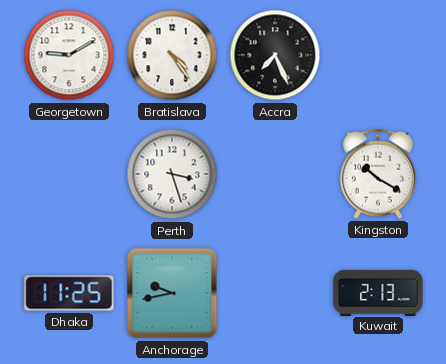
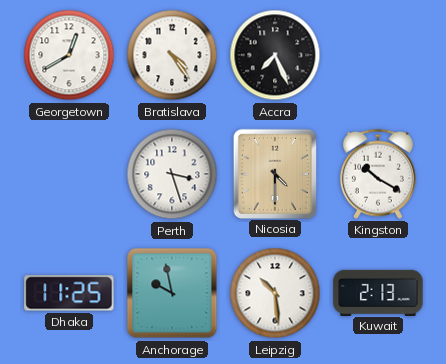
Georgetown: 9:10 -> 12:40 (69, 55)
Nicosia: none -> 4:30 (274, 173)
Anchorage: 9:43 -> 9:58 (172, 293)
Leipzig: none -> 10:29 (275, 293)
